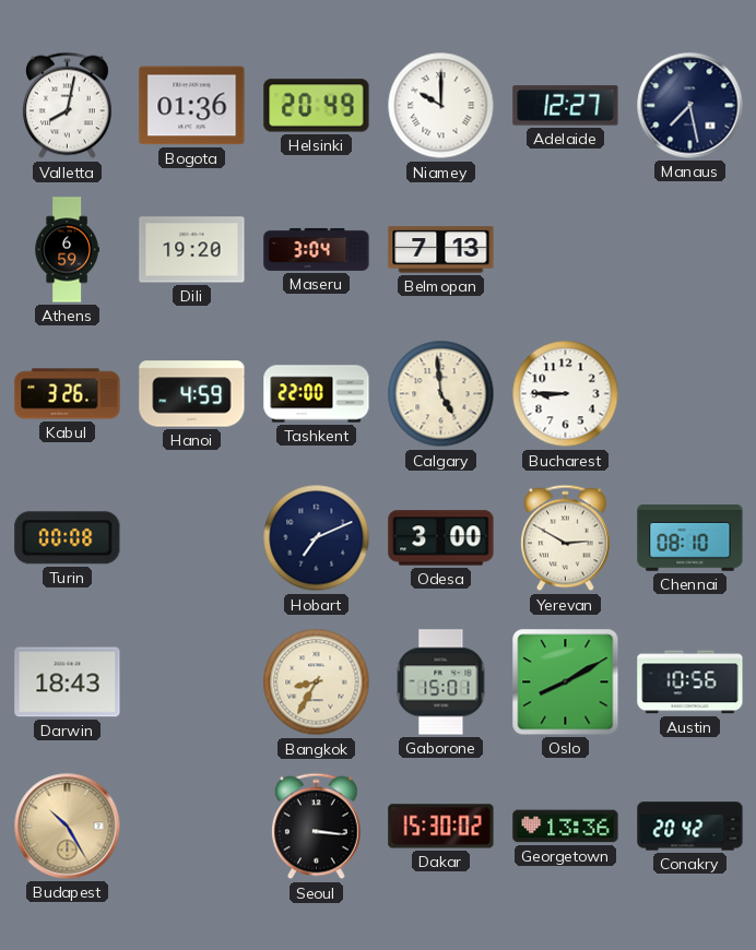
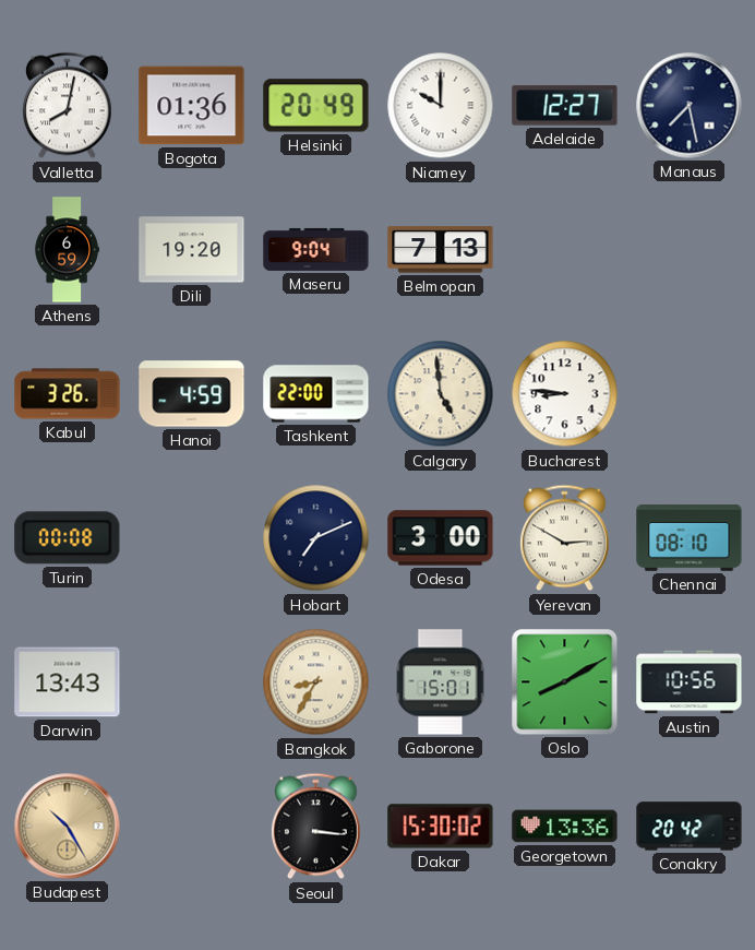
Maseru: 3:04 -> 9:04 (316, 249)
Bucharest: 8:45 -> 8:46 (565, 394)
Darwin: 18:43 -> 13:43 (68, 682)
